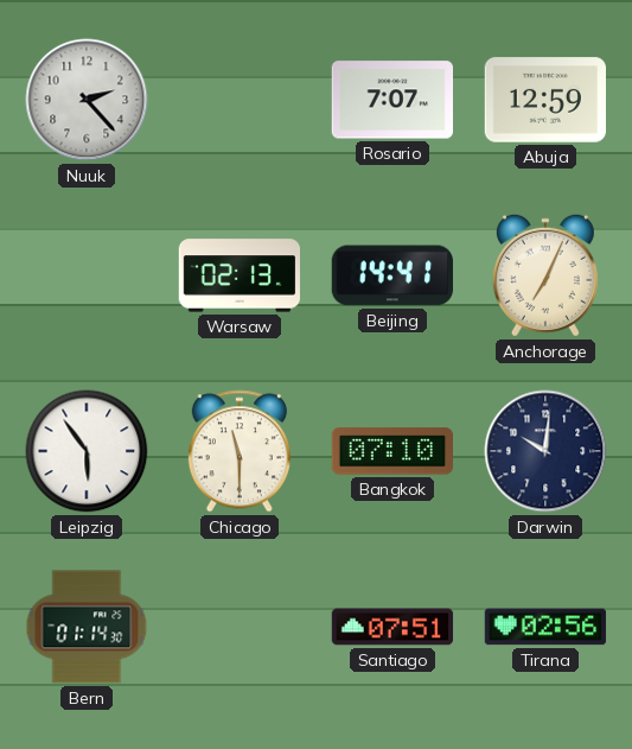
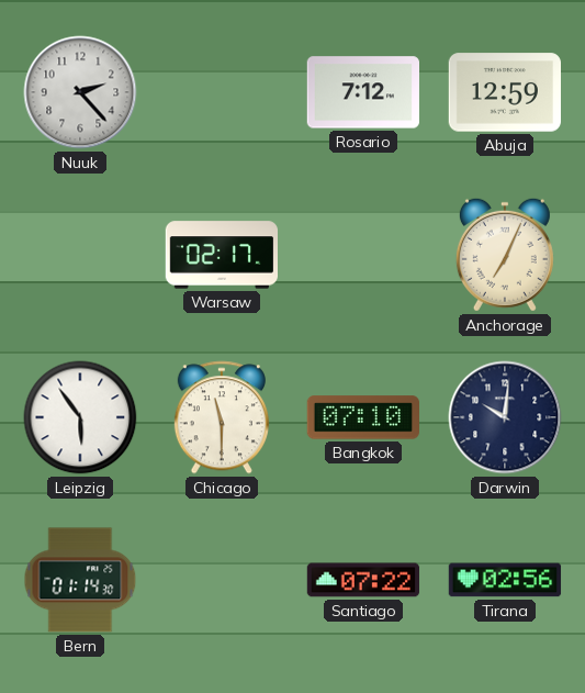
Rosario: 7:07 -> 7:12 (362, 92)
Warsaw: 02:13 -> 02:17 (222, 255)
Beijing: 14:41 -> none (391, 275)
Santiago: 07:51 -> 07:22 (363, 580)
